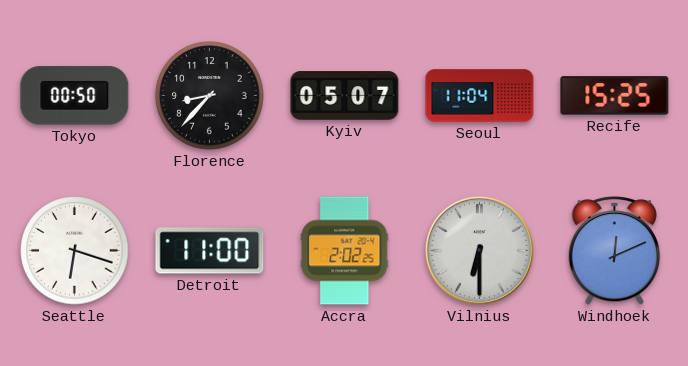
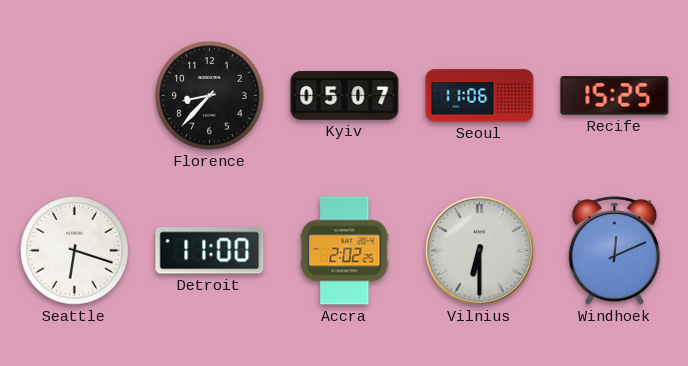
Tokyo: 00:50 -> none (75, 96)
Seoul: 11:04 -> 11:06 (480, 96)
